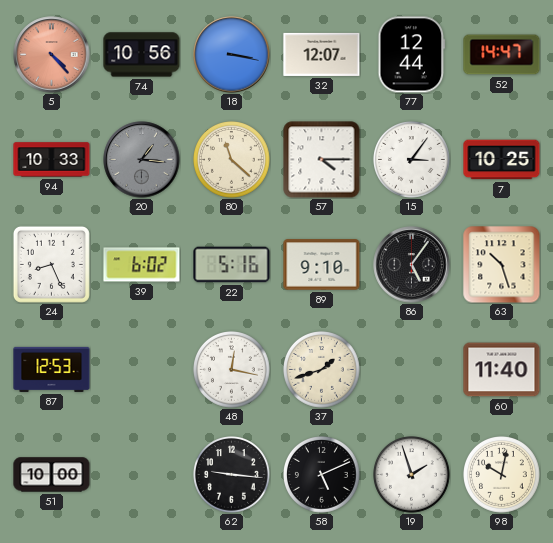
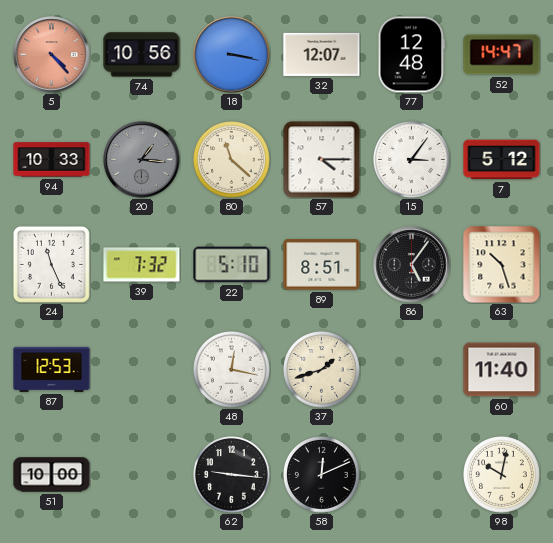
77: 12:44 -> 12:48 (412, 55)
7: 10:25 -> 5:12 (502, 160)
24: 8:26 -> 11:26 (51, 264)
39: 6:02 -> 7:32 (142, 265)
22: 5:16 -> 5:10 (232, 265)
89: 9:10 -> 8:51 (322, 265)
58: 5:11 -> 12:11 (322, 475)
19: 1:57 -> none (412, 475)
